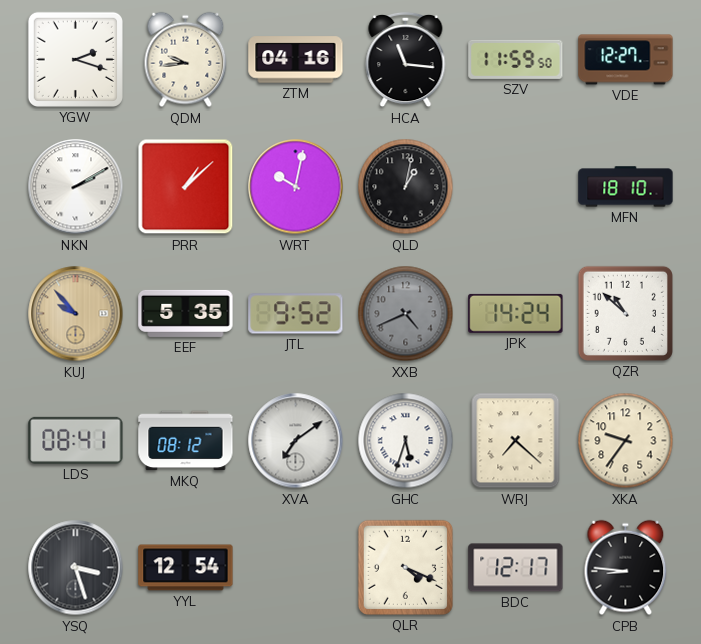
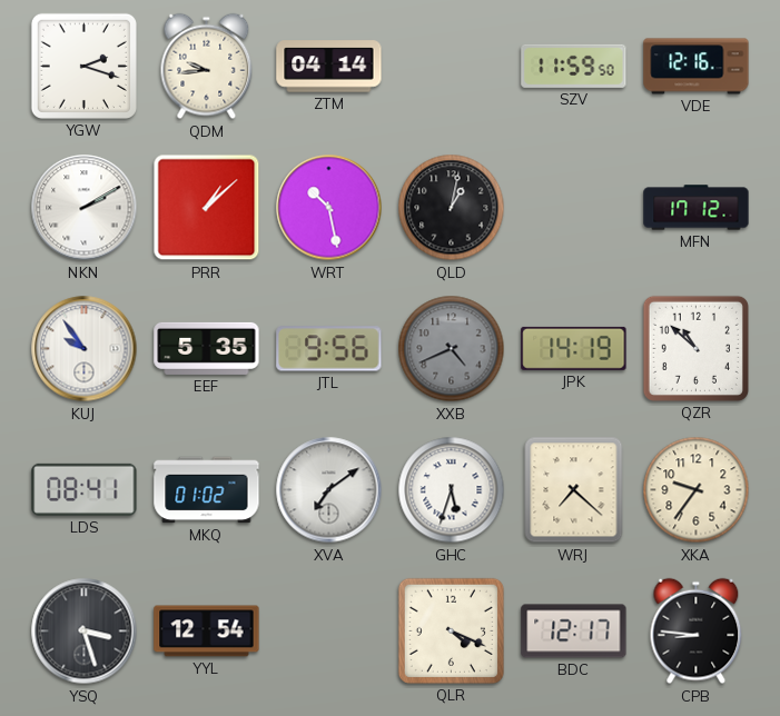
ZTM: 04:16 -> 04:14 (329, 67)
HCA: 11:16 -> none (406, 60)
VDE: 12:27 -> 12:16 (697, 67)
WRT: 10:02 -> 10:28 (329, 208)
MFN: 18:10 -> 17:12 (697, 208)
KUJ: 9:53 -> 9:54 (85, 349)
KUJ dial: champagne -> white (85, 349)
JTL: 9:52 -> 9:56 (329, 349)
JPK: 14:24 -> 14:19 (574, 348)
MKQ: 08:12 -> 01:02 (207, 490)
